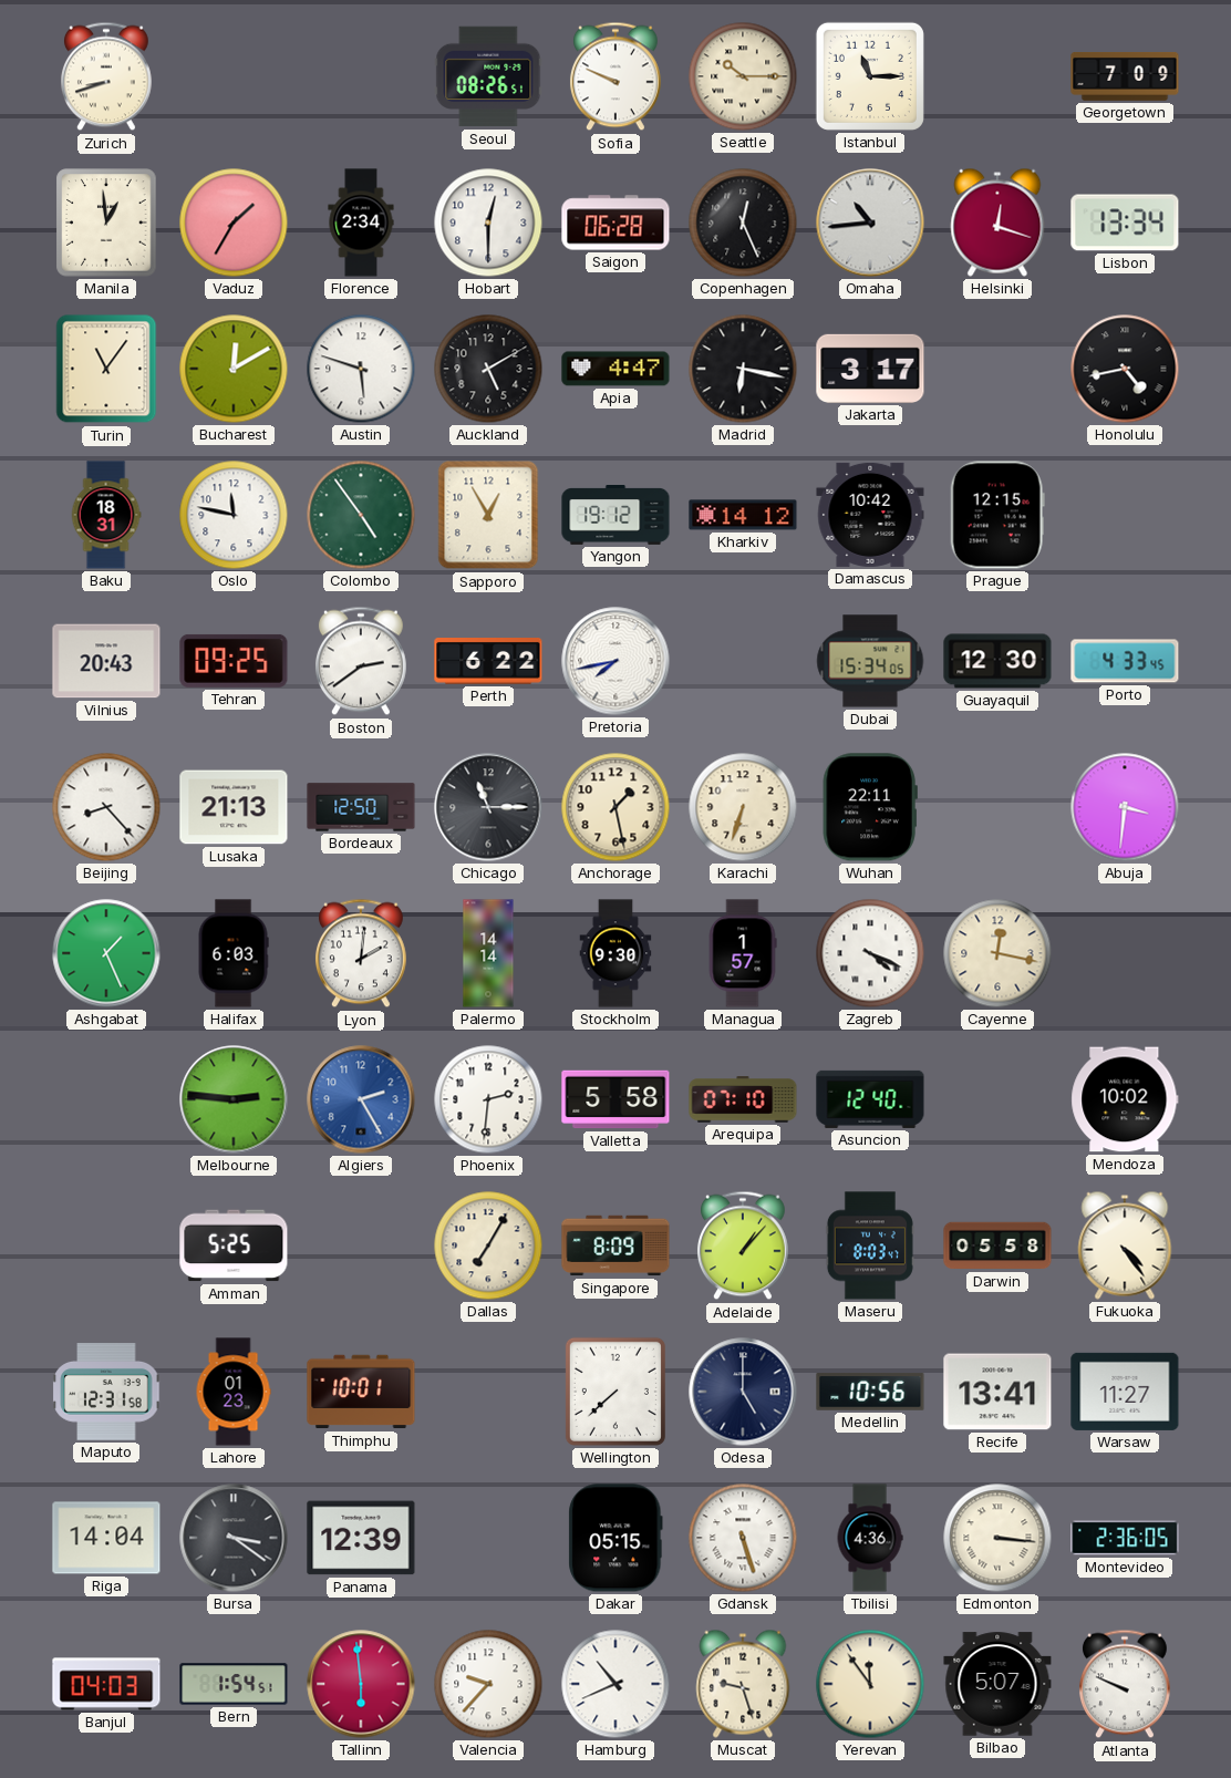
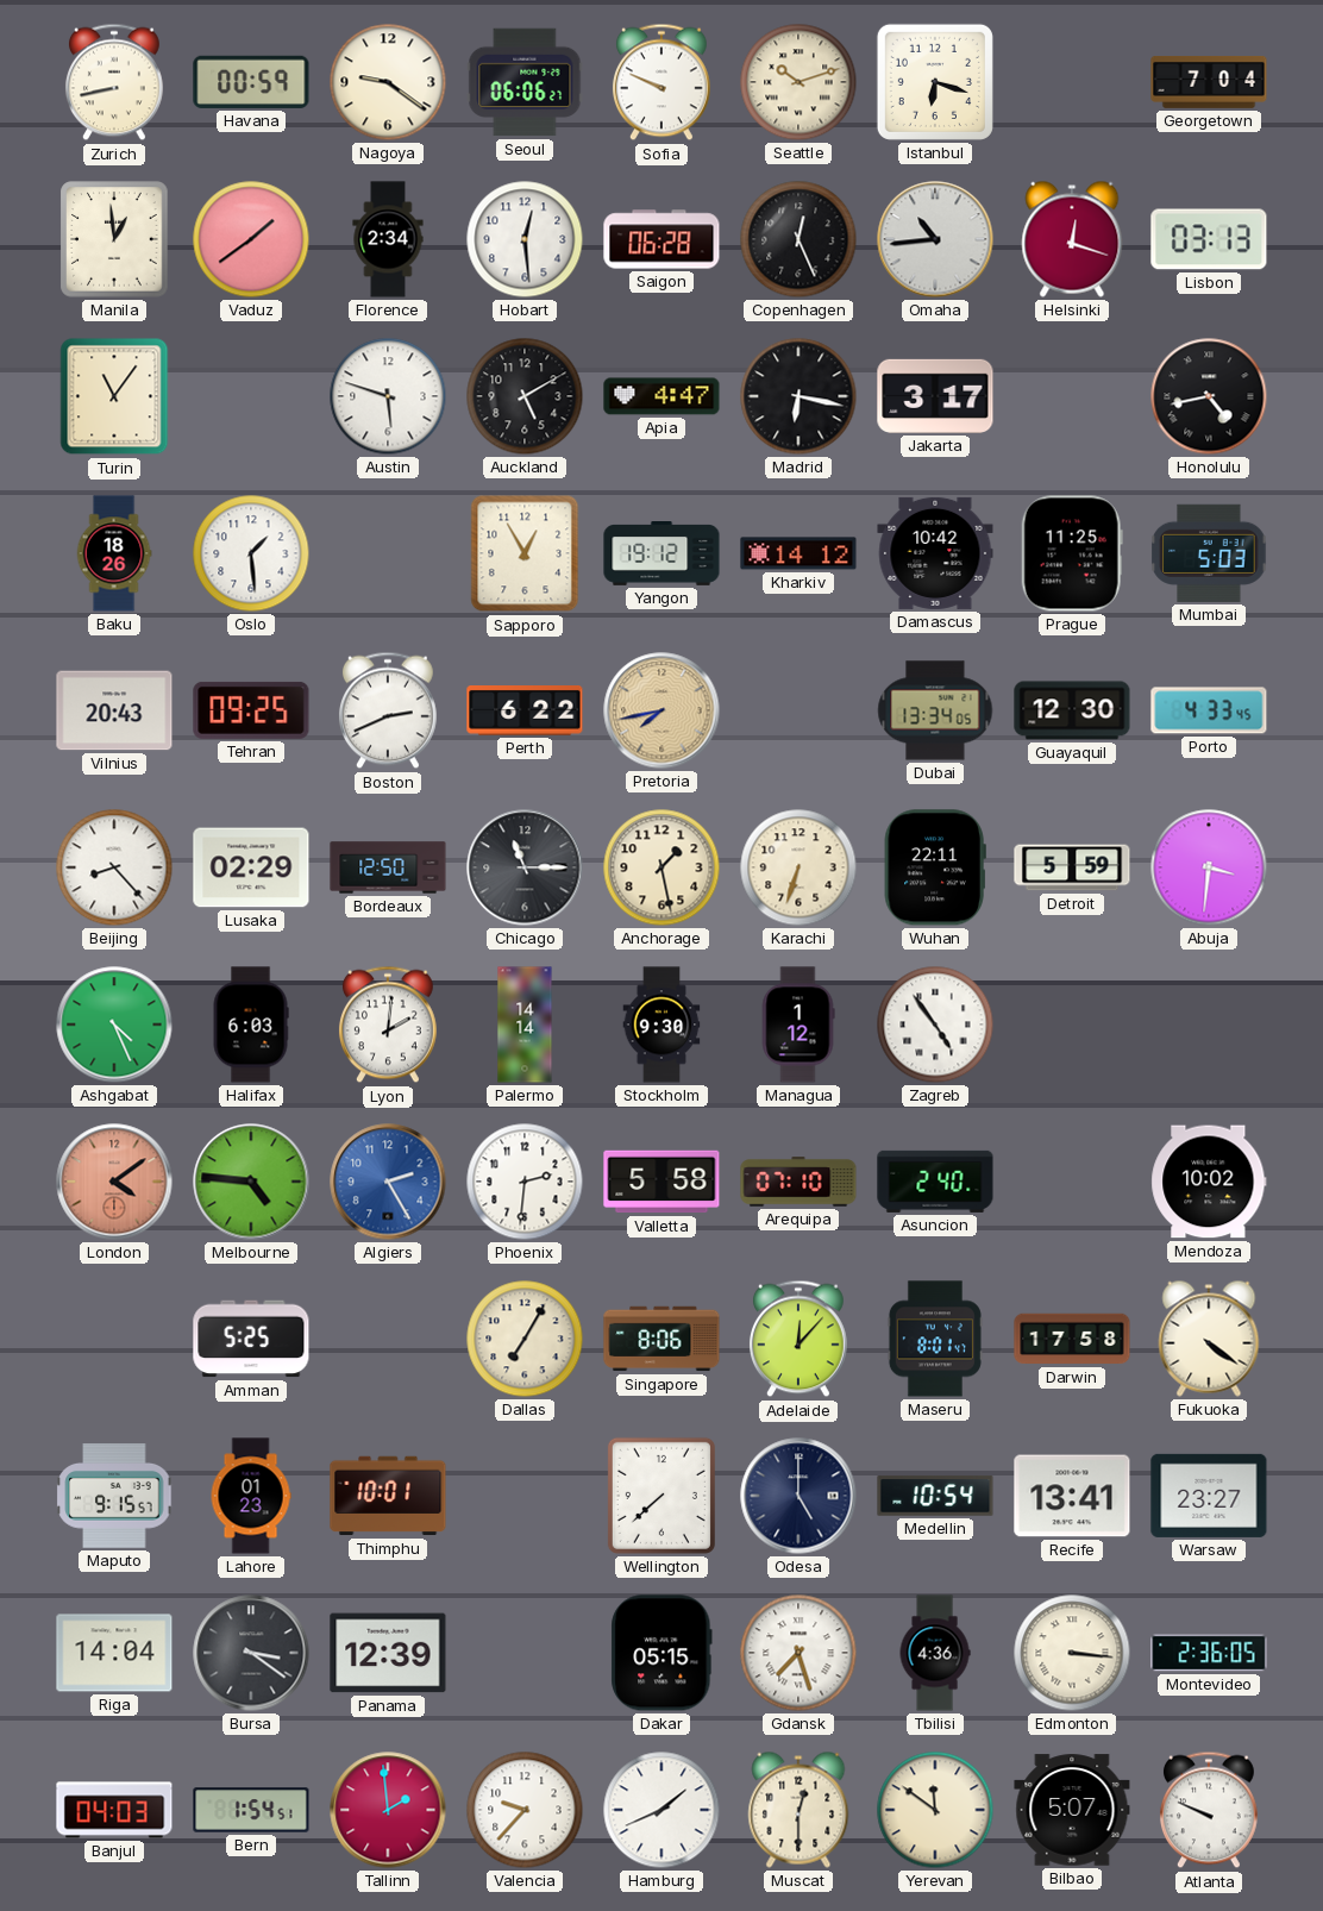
Zurich: 8:42 -> 8:43 (114, 82)
Havana: none -> 00:59 (251, 82)
Nagoya: none -> 9:21 (388, 82)
Seoul: 08:26 -> 06:06 (525, 82)
Seattle: 10:15 -> 10:12 (798, 82)
Istanbul: 11:15 -> 6:18 (935, 82)
Georgetown: 7:09 -> 7:04 (1209, 83)
Vaduz: 1:35 -> 1:39 (251, 239)
Hobart: 12:30 -> 12:29 (525, 239)
Lisbon: 13:34 -> 03:13 (1209, 239)
Bucharest: 12:10 -> none (234, 369)
Baku: 18:31 -> 18:26 (114, 553)
Oslo: 11:47 -> 1:29 (251, 553)
Colombo: 4:54 -> none (361, 515)
Prague: 12:15 -> 11:25 (1072, 553)
Mumbai: none -> 5:03 (1209, 553)
Boston: 2:39 -> 2:41 (388, 710)
Pretoria dial: white -> champagne (661, 710)
Dubai: 15:34 -> 13:34 (935, 710)
Lusaka: 21:13 -> 02:29 (251, 867)
Detroit: none -> 5:59 (1072, 867)
Ashgabat: 1:26 -> 4:26 (114, 1025)
Managua: 1:57 -> 1:12 (798, 1025)
Zagreb: 4:19 -> 4:54 (935, 1025)
Cayenne: 12:17 -> none (997, 953)
London: none -> 4:09 (114, 1182)
Melbourne: 2:46 -> 4:46 (251, 1182)
Asuncion: 12:40 -> 2:40 (935, 1182)
Singapore: 8:09 -> 8:06 (661, 1339)
Adelaide: 1:07 -> 12:07 (798, 1339)
Maseru: 8:03 -> 8:01 (935, 1339)
Darwin: 05:58 -> 17:58 (1072, 1339)
Fukuoka: 4:24 -> 4:21 (1209, 1339)
Maputo: 12:31 -> 9:15 (114, 1496)
Medellin: 10:56 -> 10:54 (935, 1496)
Warsaw: 11:27 -> 23:27 (1209, 1496)
Gdansk: 5:27 -> 7:27 (798, 1653)
Tallinn: 5:59 -> 1:59 (388, 1810)
Hamburg: 10:41 -> 1:41 (661, 1810)
Muscat: 9:27 -> 12:30 (798, 1810)
Yerevan: 11:54 -> 11:51 (935, 1810)
